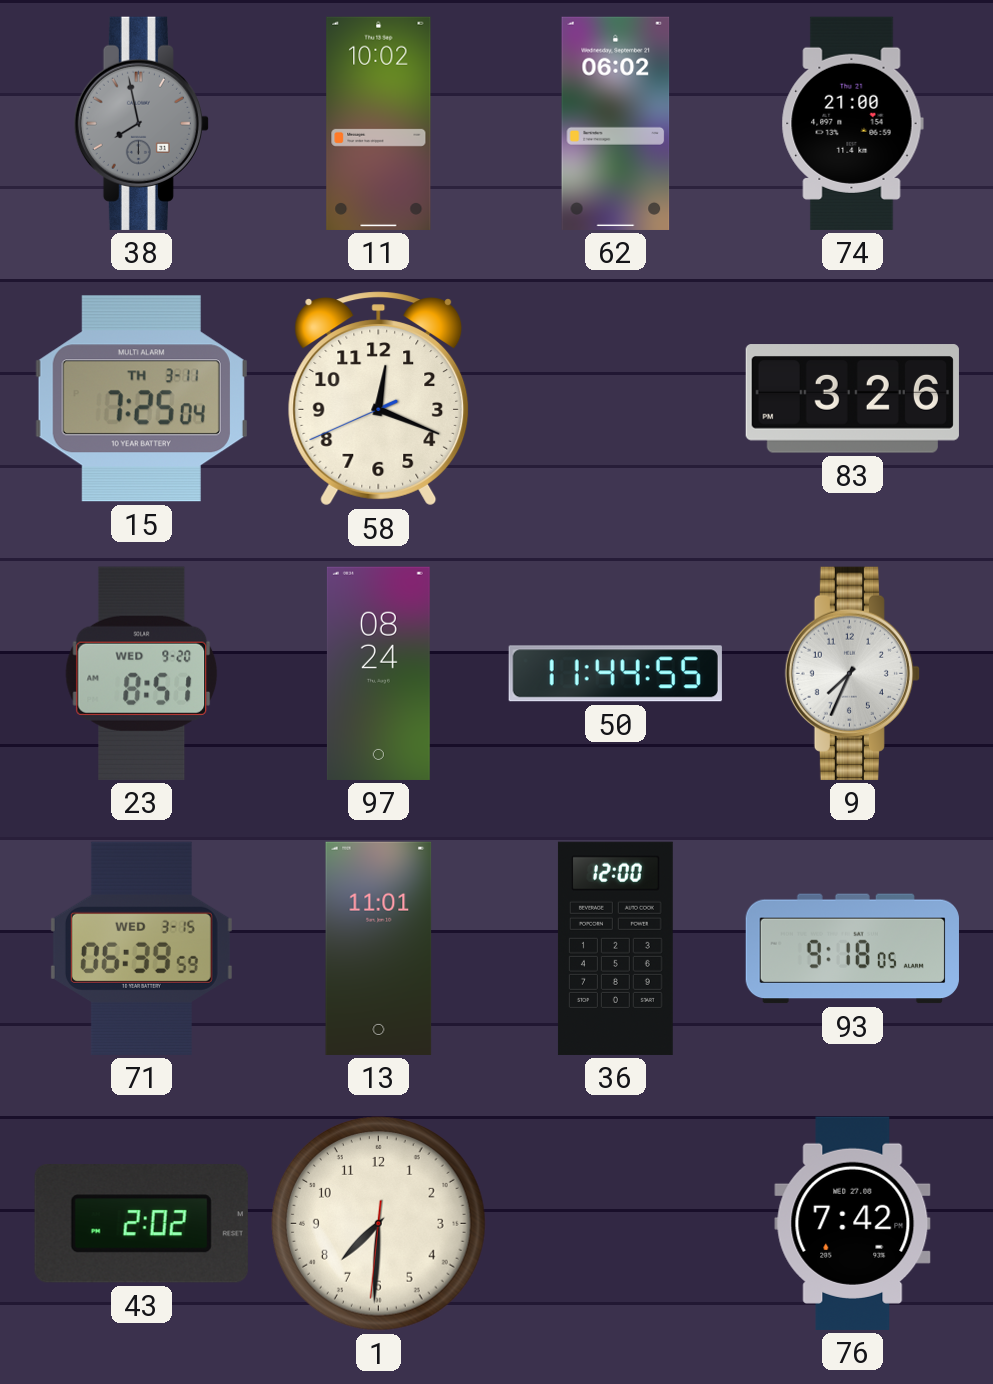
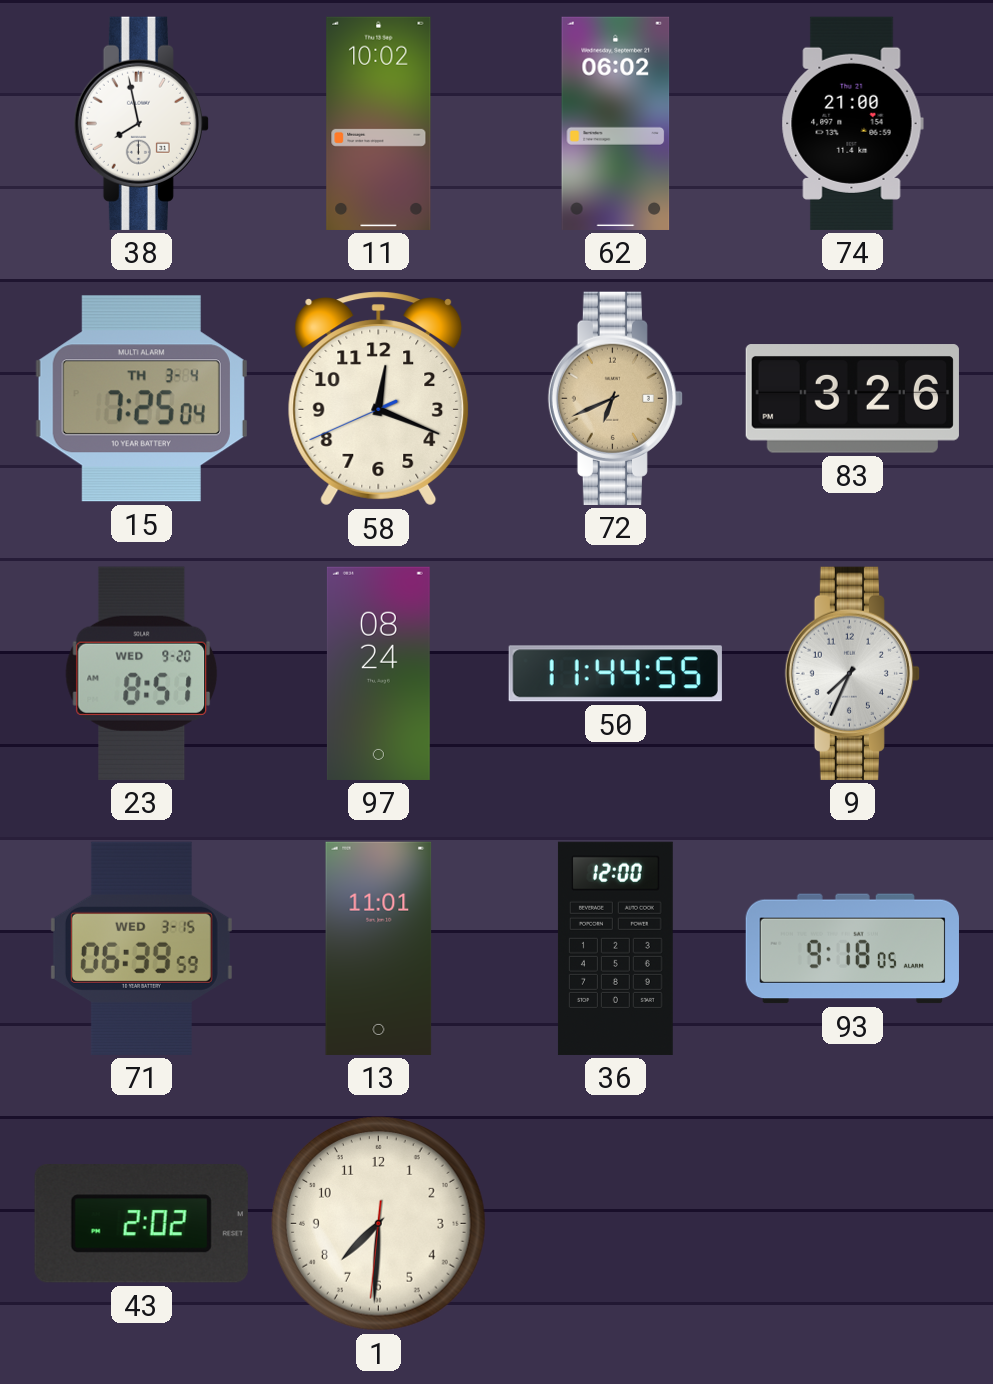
38 dial: grey -> white (141, 123)
15 date: TH 3-11 -> TH 3-4 (141, 399)
72: none -> 6:41 (615, 398)
76: 7:42 -> none (853, 1223)
